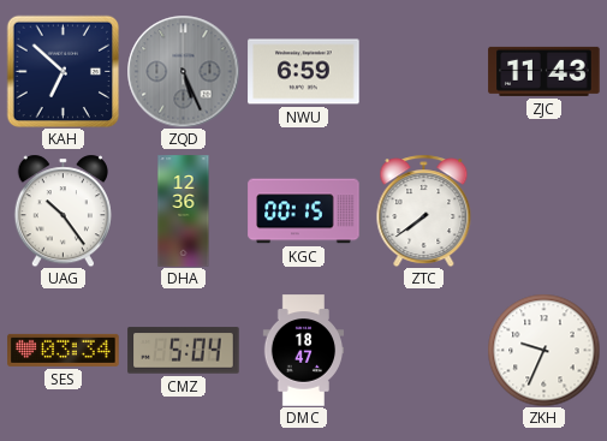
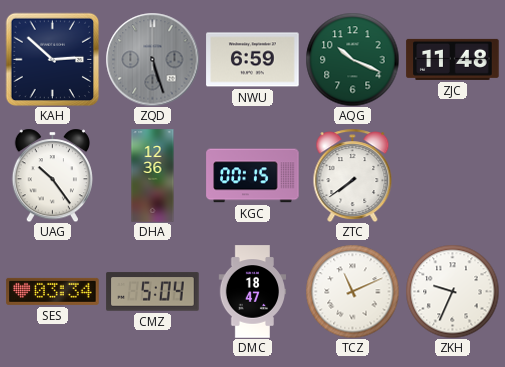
KAH: 6:52 -> 2:52 (52, 59)
ZQD: 5:26 -> 5:27 (152, 59)
AQG: none -> 10:19 (352, 59)
ZJC: 11:43 -> 11:48 (453, 59)
TCZ: none -> 11:11 (352, 291)
